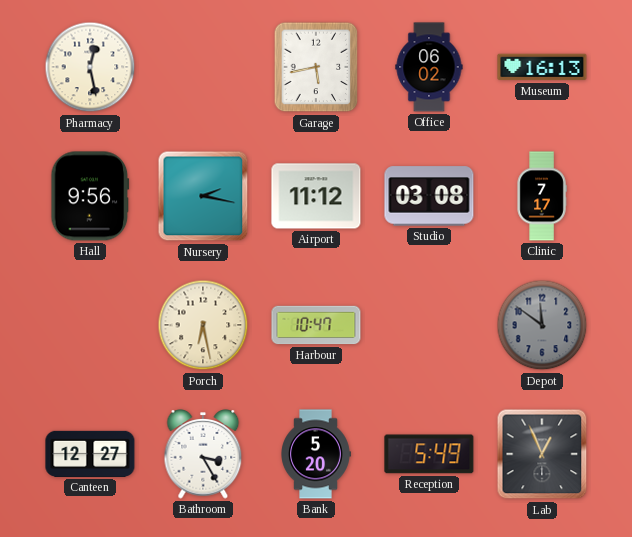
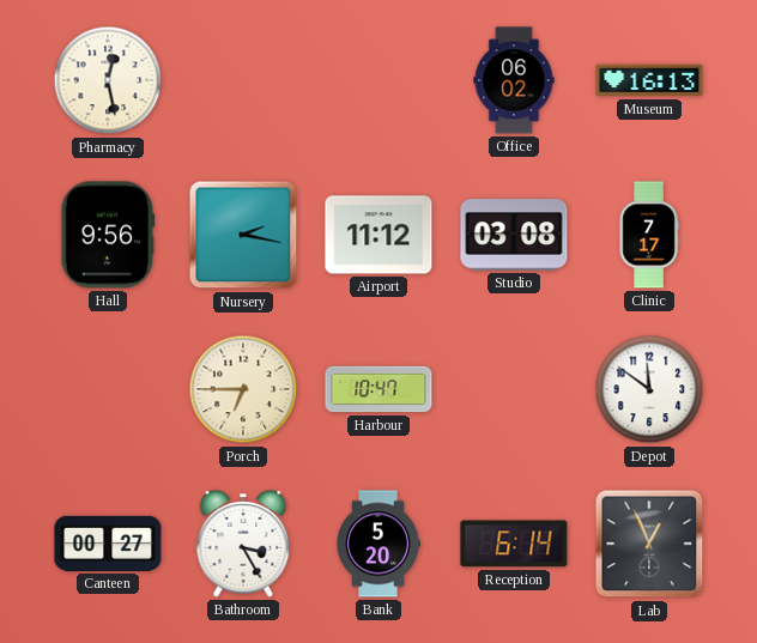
Garage: 5:43 -> none (316, 67)
Porch: 6:28 -> 6:45 (243, 389)
Depot dial: grey -> white (649, 389)
Canteen: 12:27 -> 00:27 (108, 544)
Reception: 5:49 -> 6:14 (514, 544)
